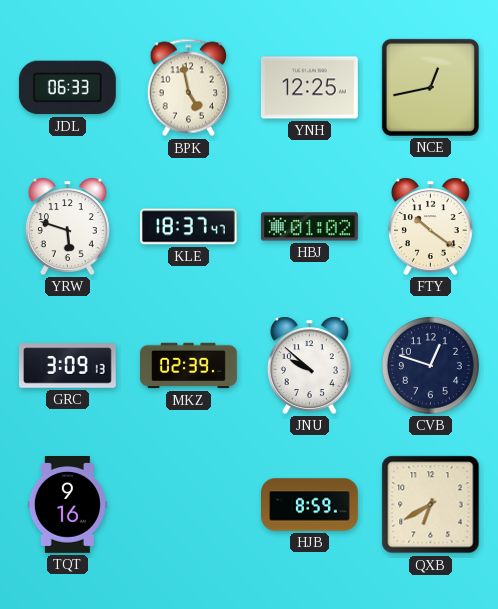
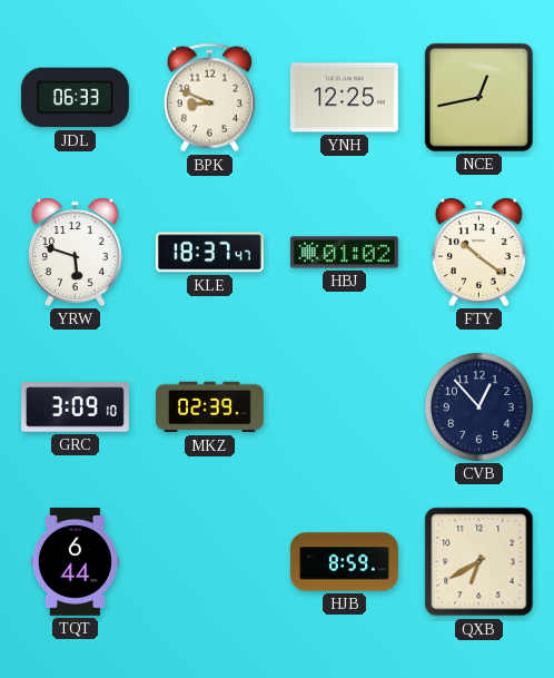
BPK: 4:58 -> 8:49 (209, 98)
GRC: 3:09:13 -> 3:09:10 (76, 407)
JNU: 9:52 -> none (309, 365)
CVB: 12:48 -> 12:53 (478, 406)
TQT: 9:16 -> 6:44 (75, 562)
